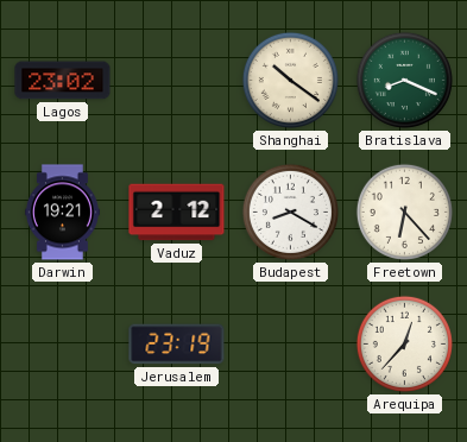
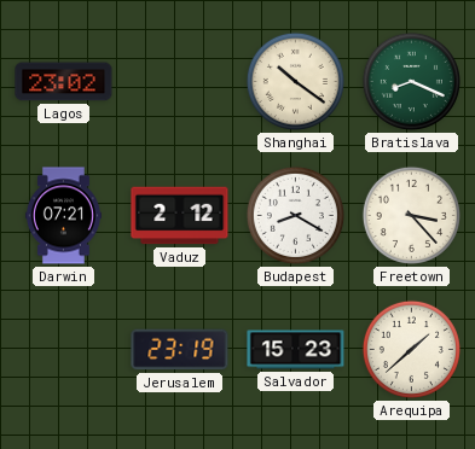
Darwin: 19:21 -> 07:21 (63, 216)
Freetown: 6:23 -> 3:23 (411, 215)
Salvador: none -> 15:23 (296, 350)
Arequipa: 12:37 -> 1:38 (411, 349)
